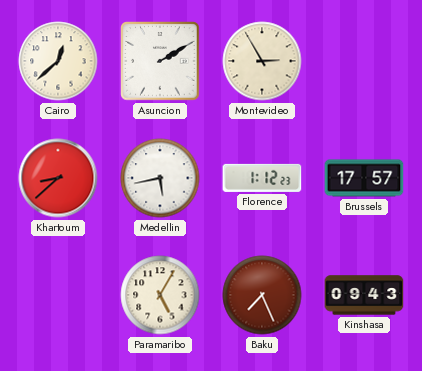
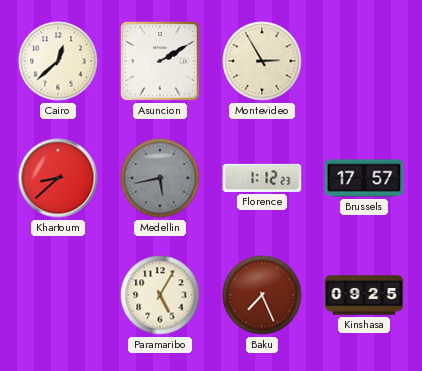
Medellin dial: white -> grey (160, 178)
Kinshasa: 09:43 -> 09:25 (364, 295)
